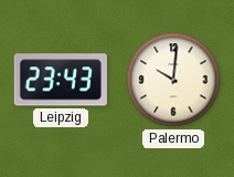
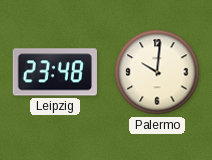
Leipzig: 23:43 -> 23:48 (55, 72)
